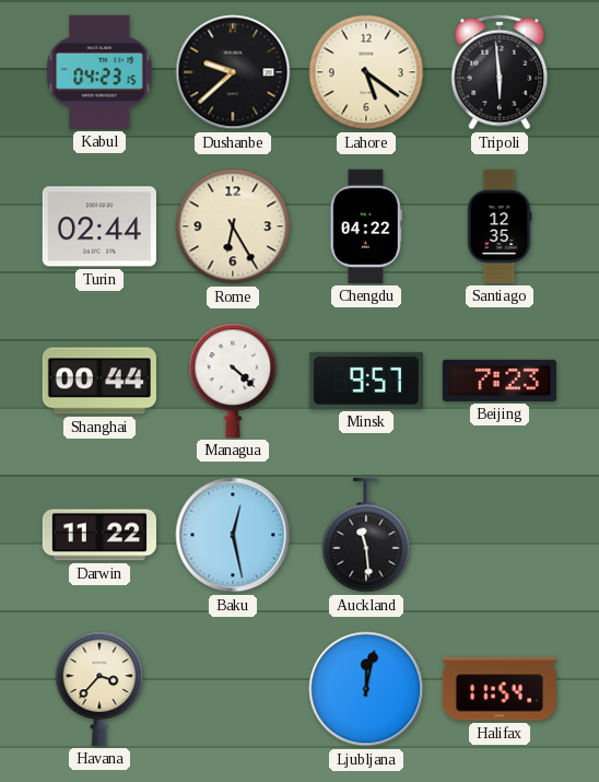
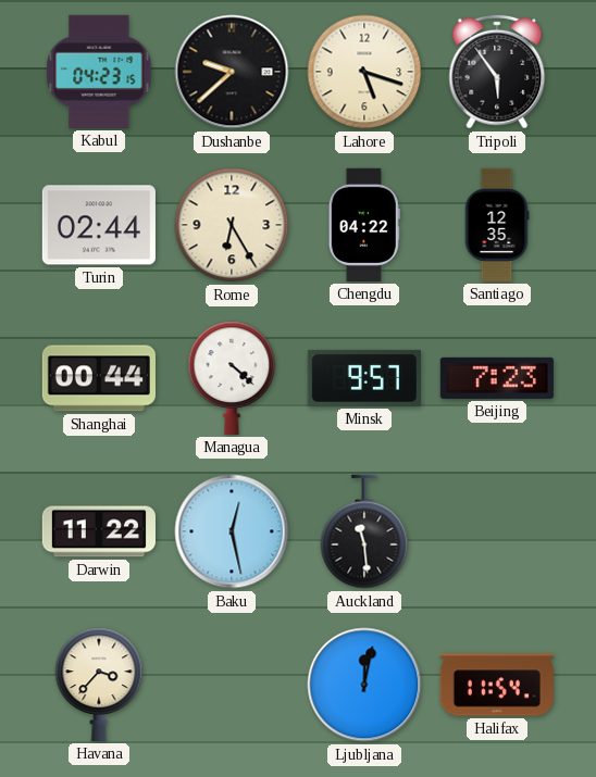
Lahore: 5:21 -> 5:18 (364, 72)
Tripoli: 5:59 -> 5:54 (497, 72)
